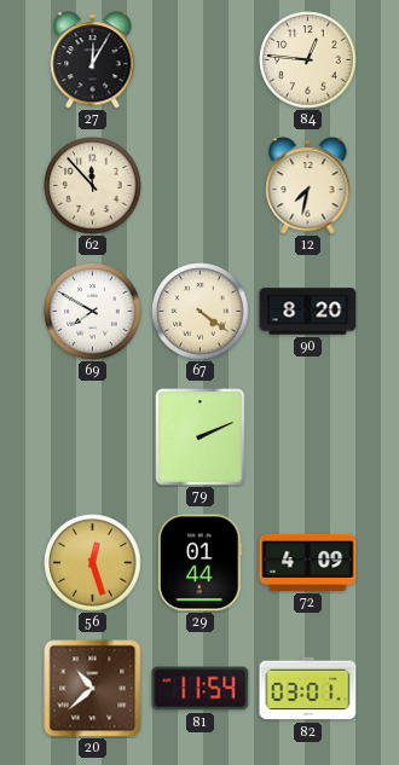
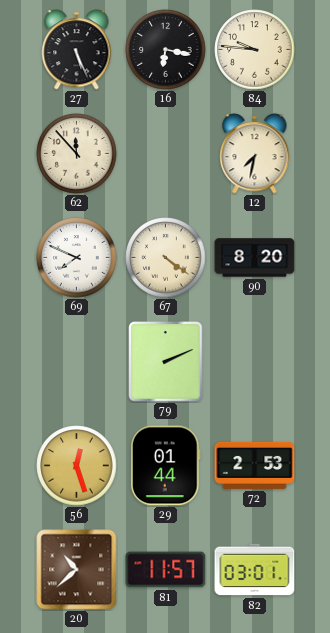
27: 12:05 -> 5:26 (77, 50)
16: none -> 6:17 (166, 50)
84: 12:46 -> 9:46 (255, 50)
69: 7:50 -> 7:49 (77, 258)
72: 4:09 -> 2:53 (255, 465)
81: 11:54 -> 11:57 (166, 570)
